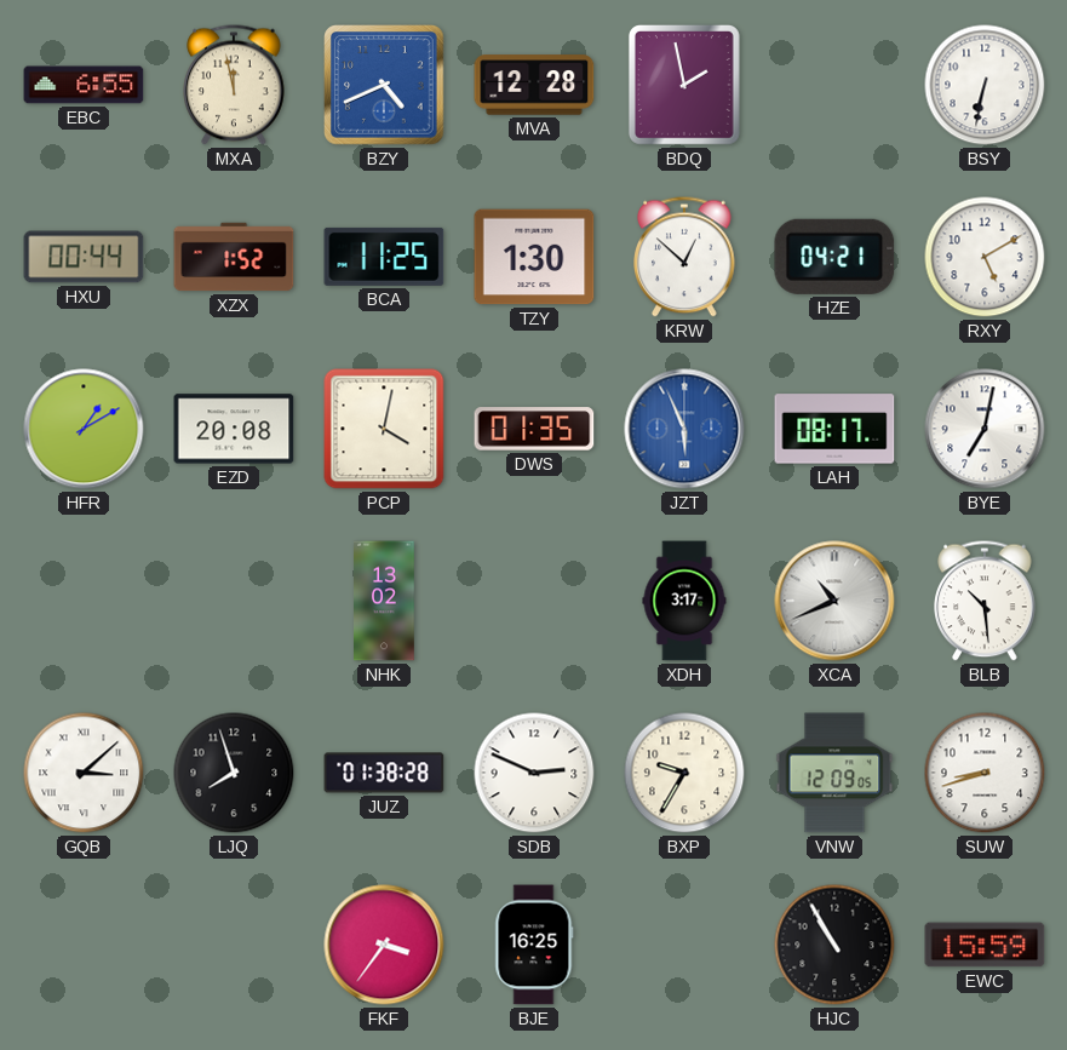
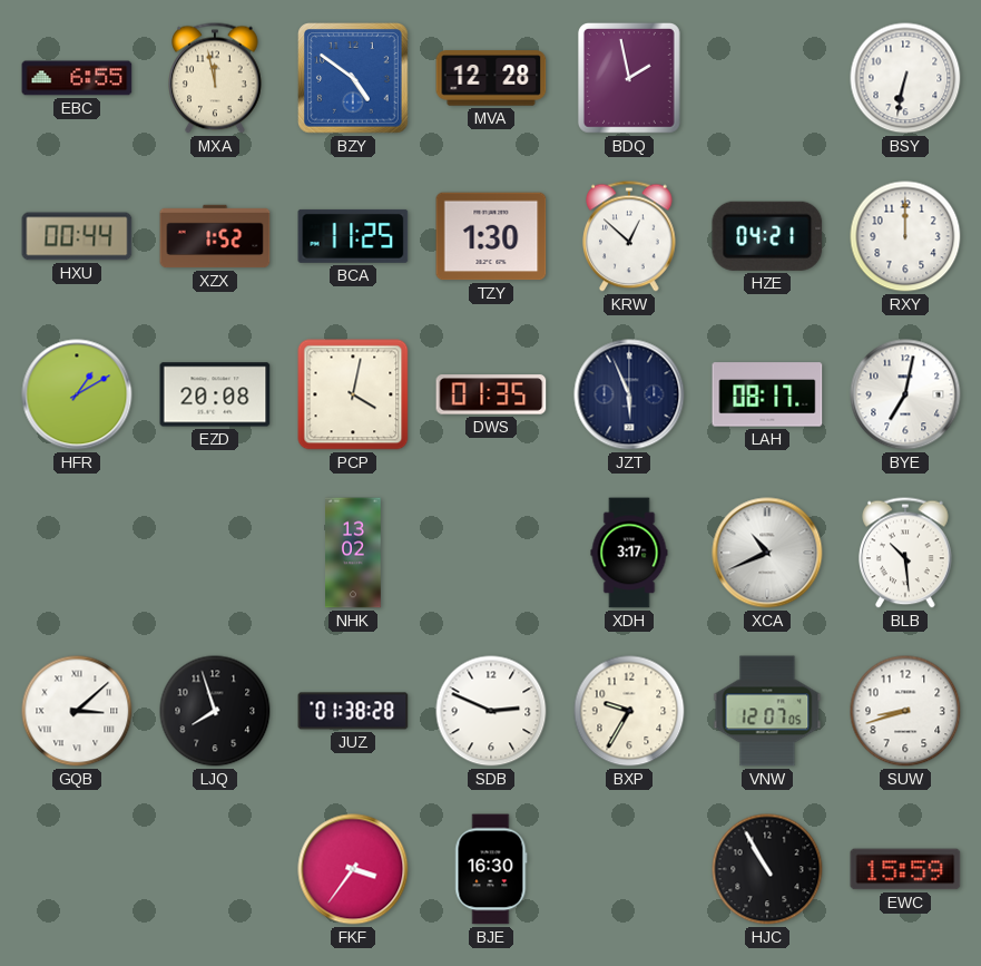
BZY: 4:41 -> 4:51 (353, 78)
RXY: 5:10 -> 12:00 (905, 236)
JZT dial: blue -> navy (629, 394)
VNW: 12:09 -> 12:07 (767, 711)
BJE: 16:25 -> 16:30 (491, 869)
